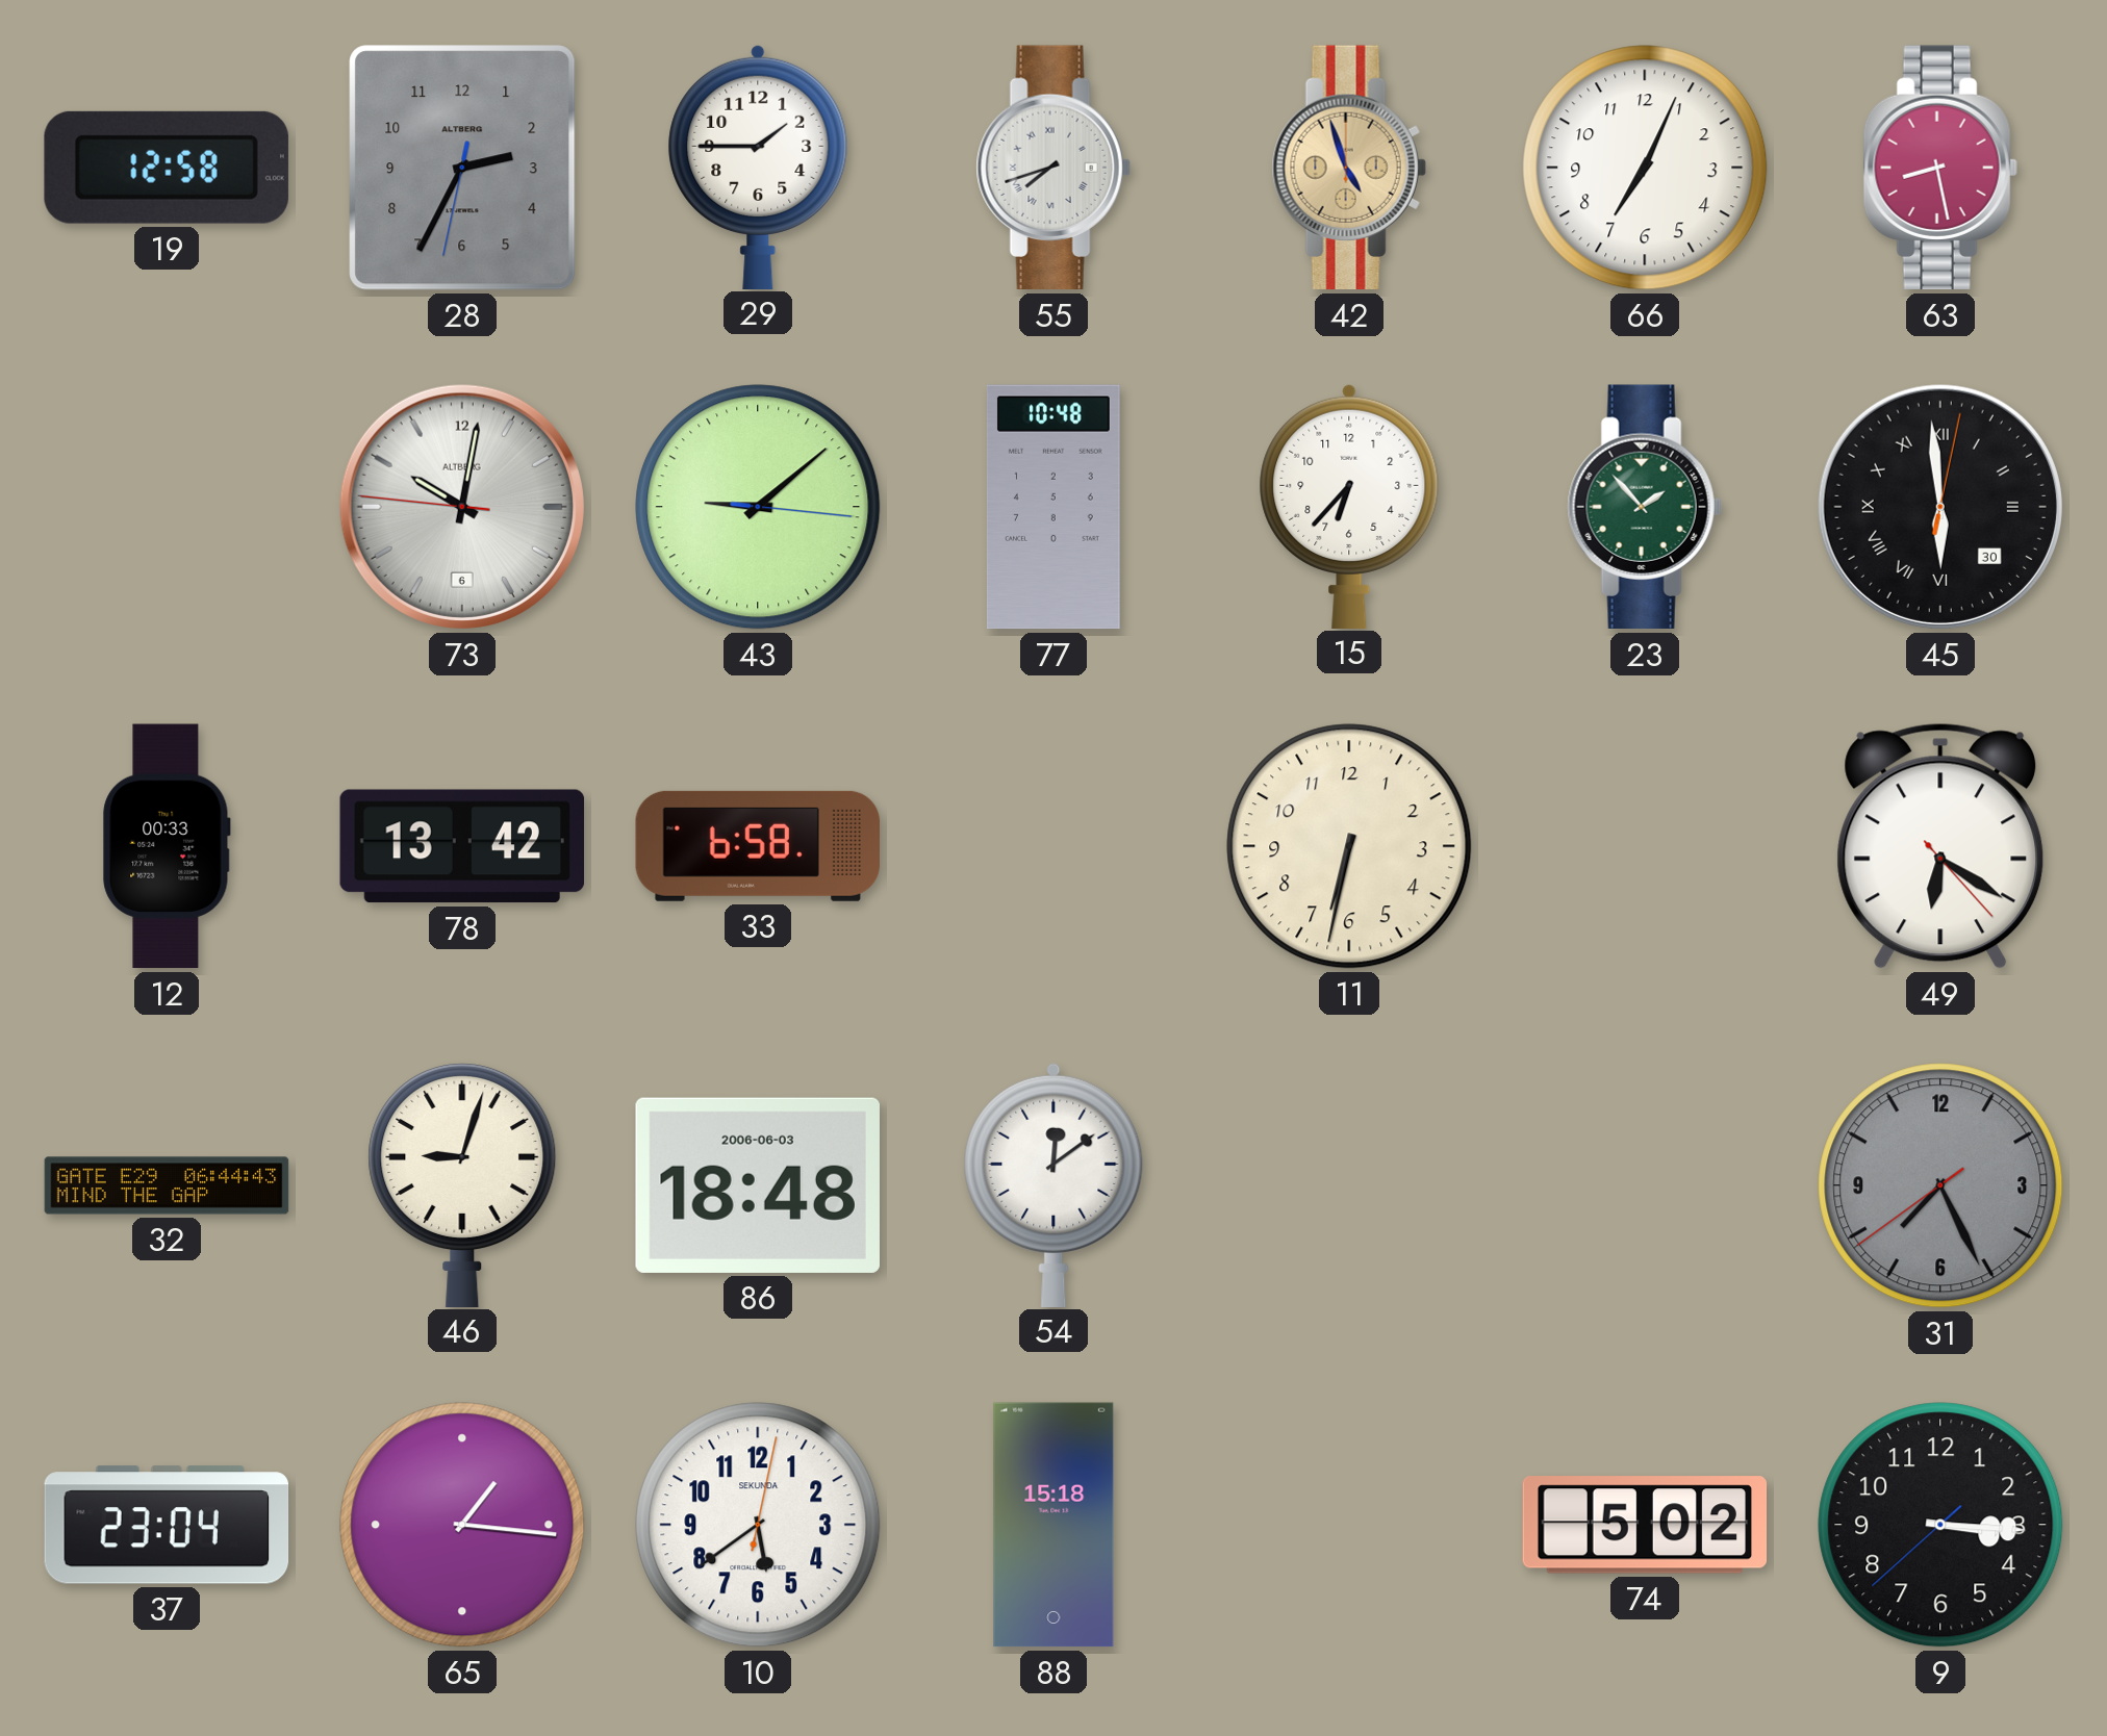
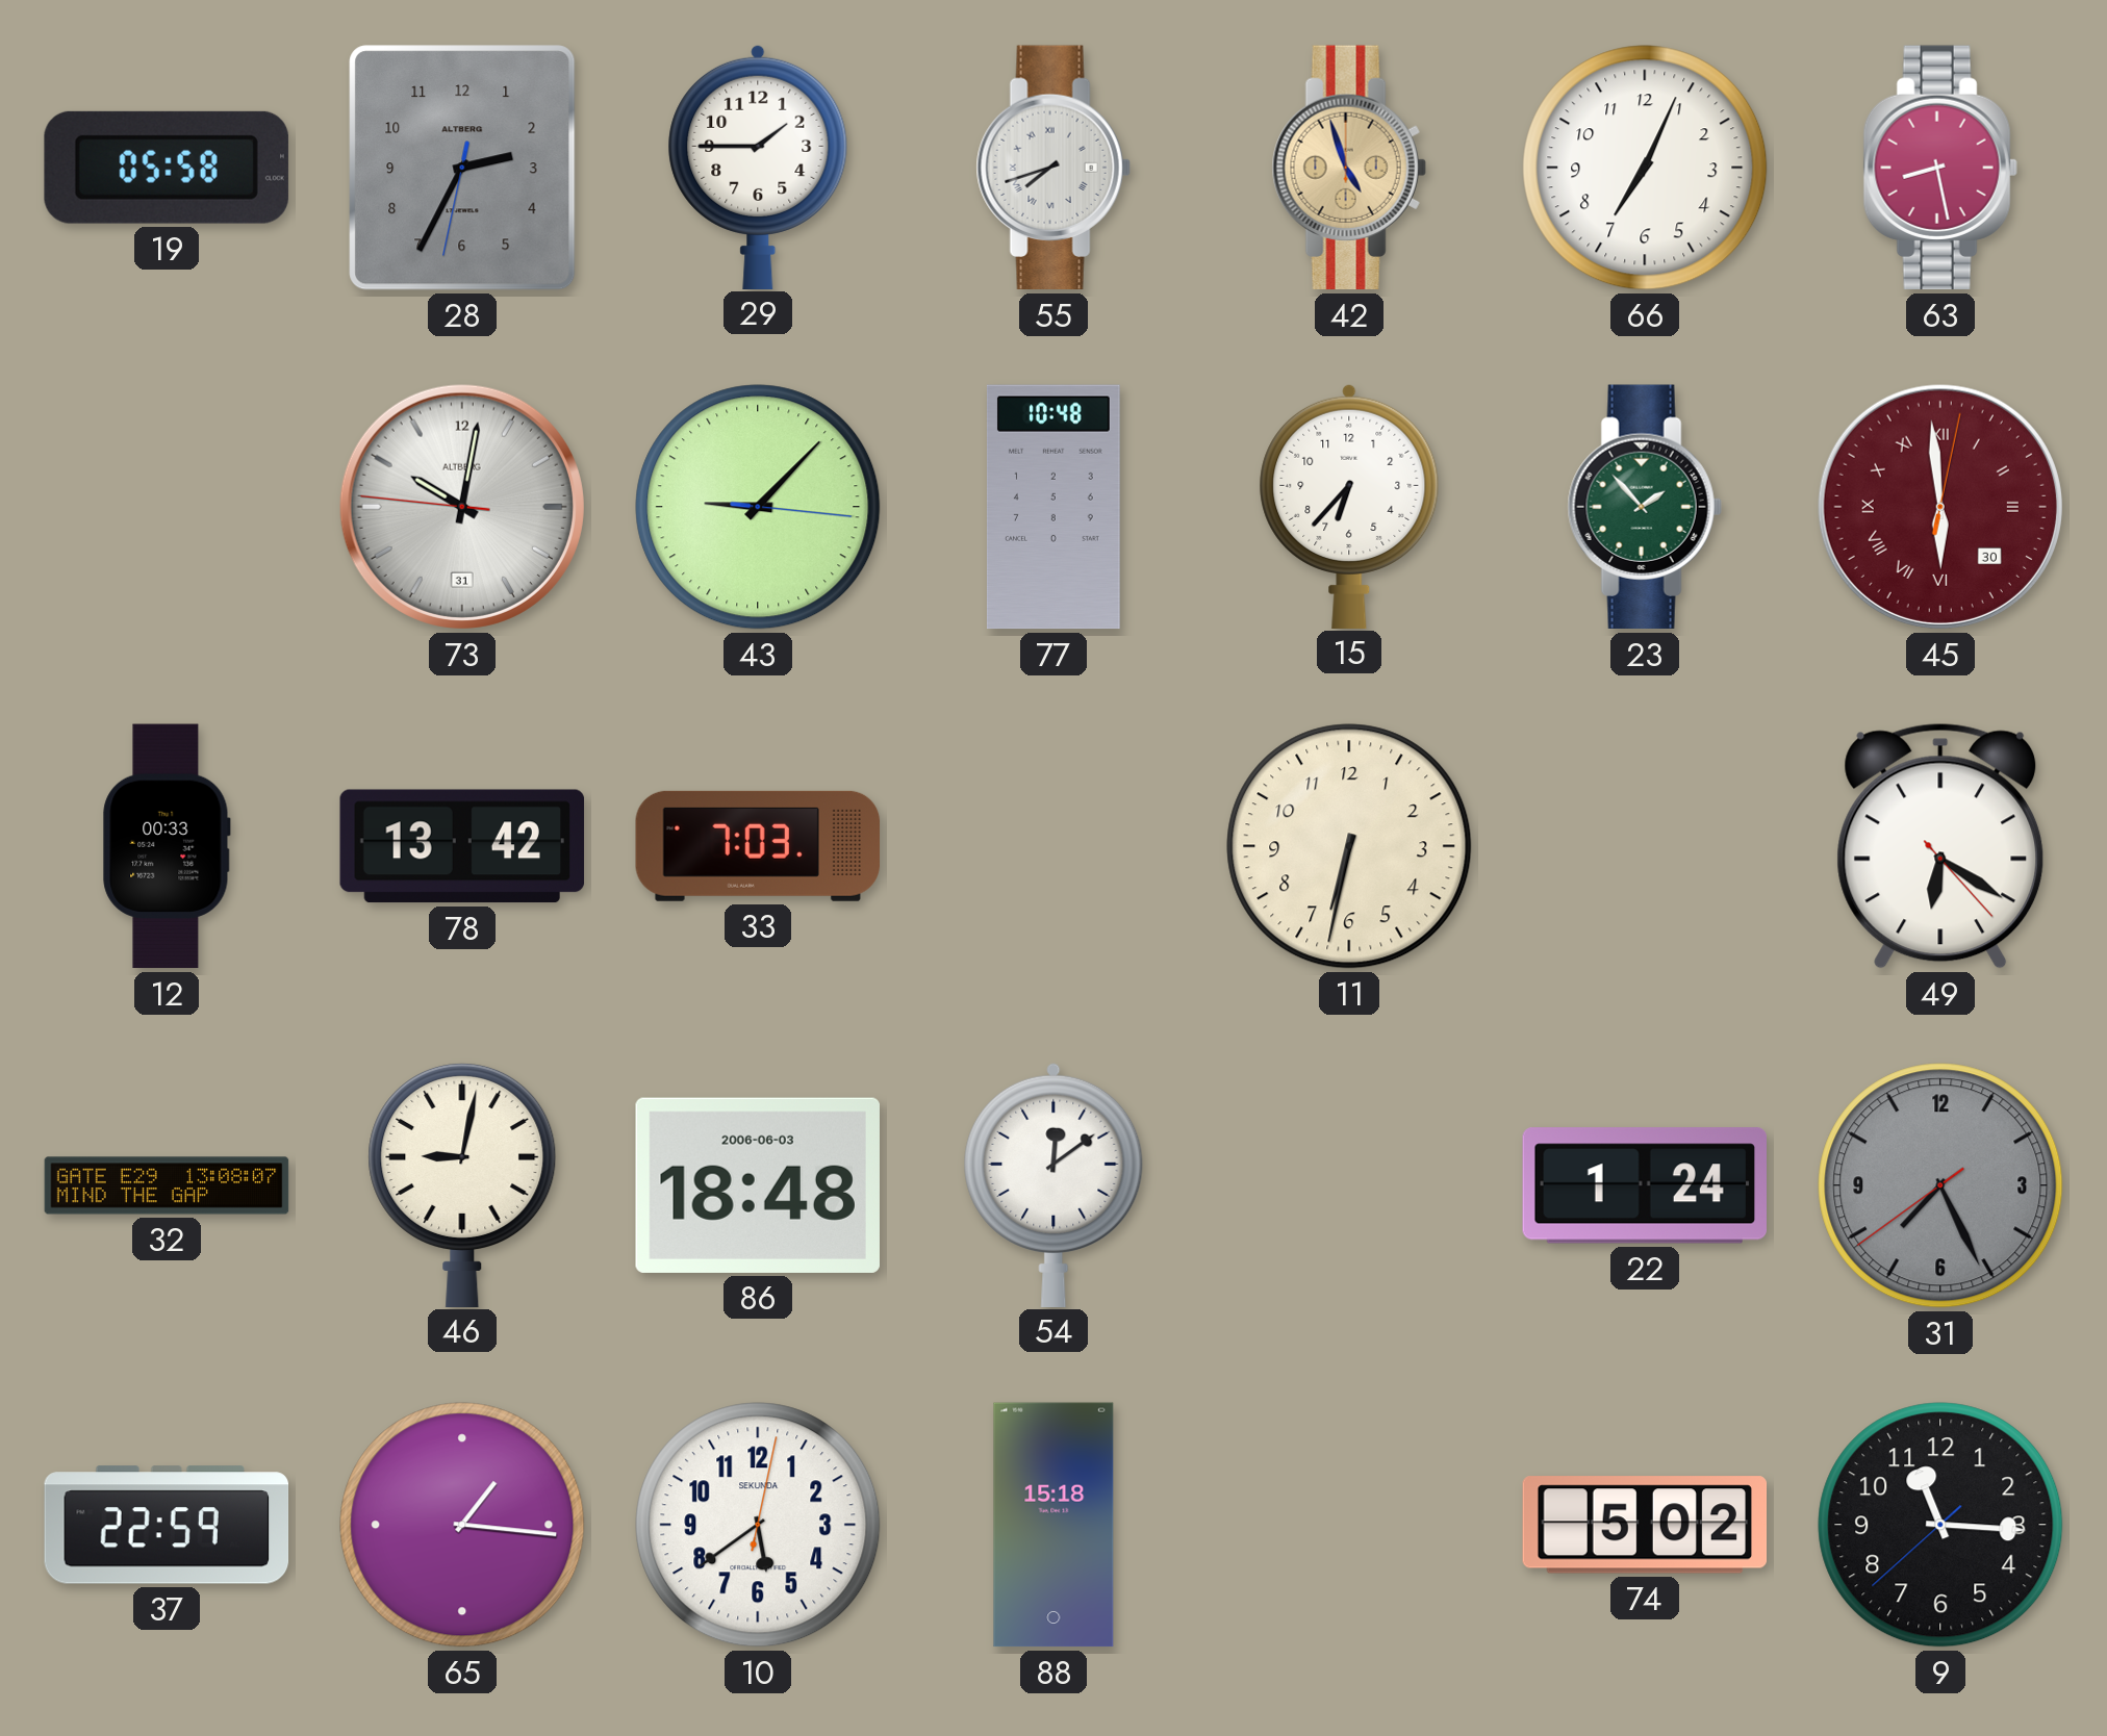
19: 12:58 -> 05:58 (167, 168)
73 date: 6 -> 31 (462, 507)
43: 9:08 -> 9:07 (758, 507)
45 dial: black -> burgundy (1940, 507)
33: 6:58 -> 7:03 (758, 846)
32: 06:44 -> 13:08 (167, 1185)
46: 9:03 -> 9:02 (462, 1184)
22: none -> 1:24 (1644, 1185)
37: 23:04 -> 22:59 (167, 1525)
9: 3:15 -> 11:15 (1940, 1525)
